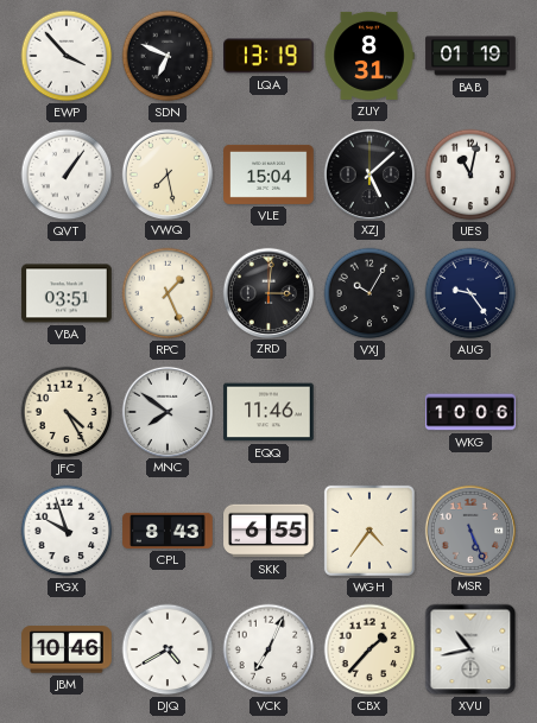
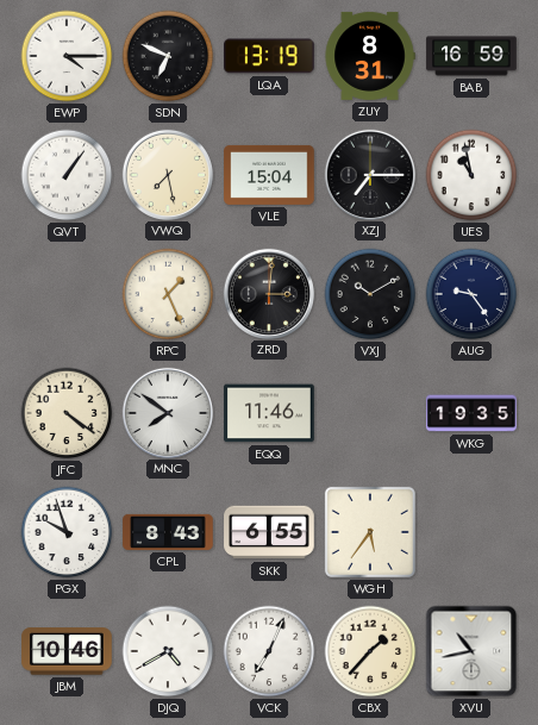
EWP: 3:53 -> 4:15 (67, 56)
BAB: 01:19 -> 16:59 (471, 56)
XZJ: 5:08 -> 7:15 (369, 174)
UES: 11:02 -> 10:58 (471, 175)
VBA: 03:51 -> none (67, 293)
VXJ: 10:05 -> 10:10 (370, 294)
JFC: 4:25 -> 4:21 (67, 413)
WKG: 10:06 -> 19:35 (471, 413)
WGH: 4:36 -> 5:36 (370, 532)
MSR: 5:26 -> none (469, 529)
